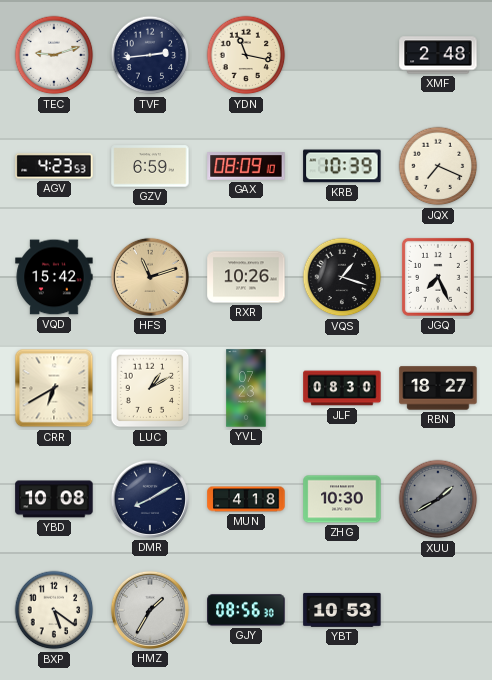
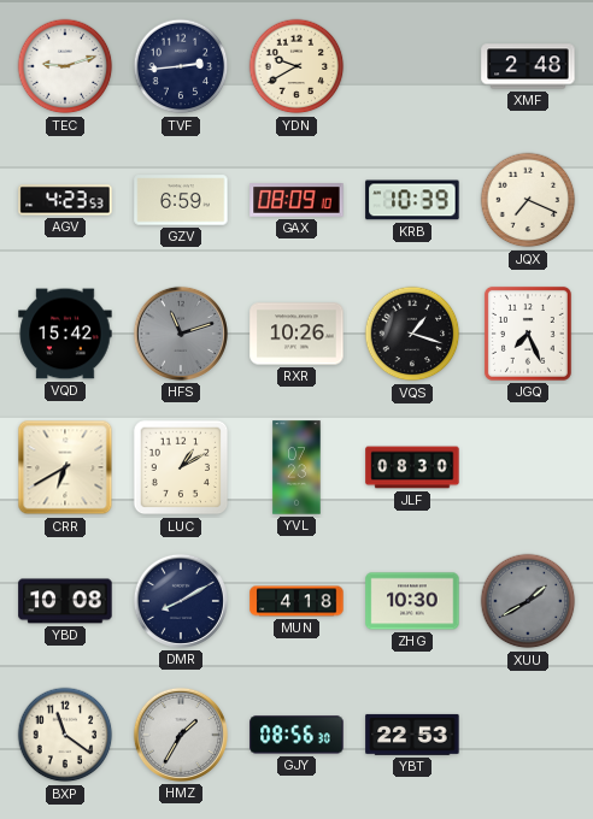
YDN: 11:17 -> 9:40 (296, 66)
HFS dial: champagne -> grey (181, 334)
RBN: 18:27 -> none (438, 388)
BXP: 5:21 -> 11:21 (65, 735)
YBT: 10:53 -> 22:53 (412, 735)
